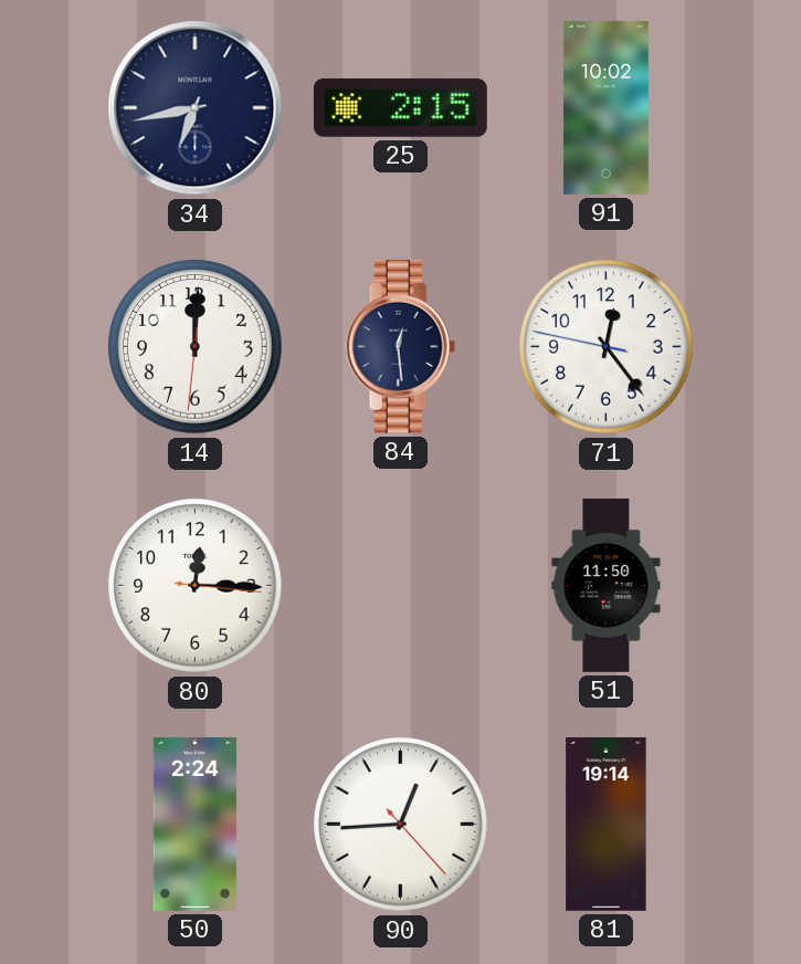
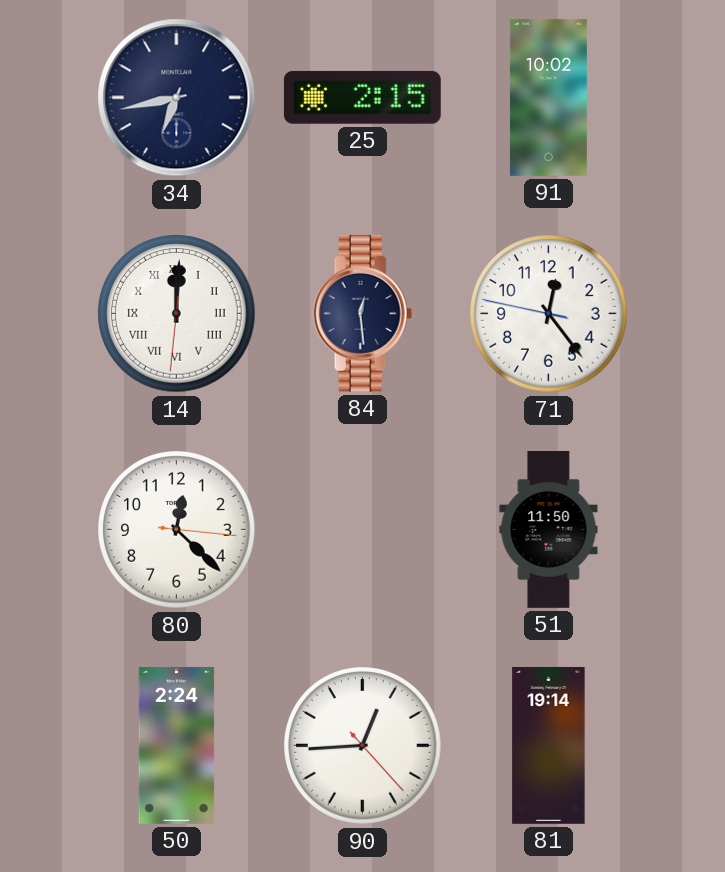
14 numerals: Arabic -> Roman (177, 314)
80: 12:15 -> 12:22 (177, 530)
